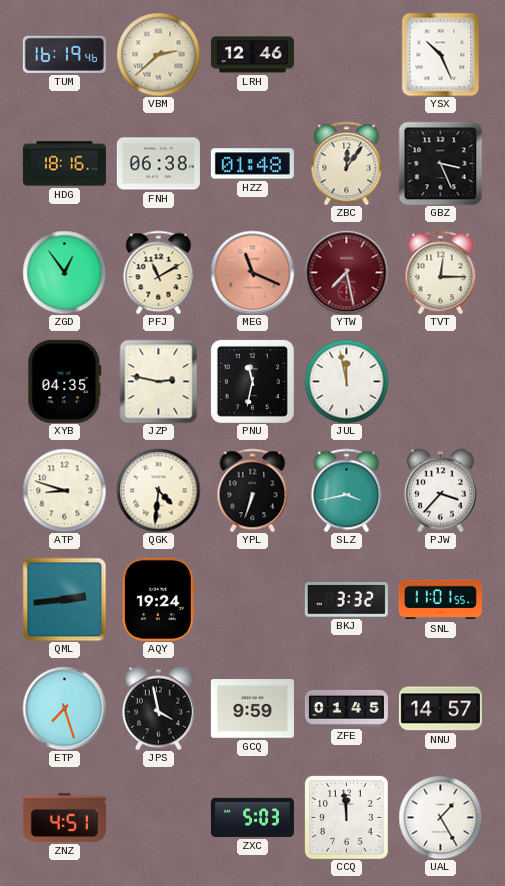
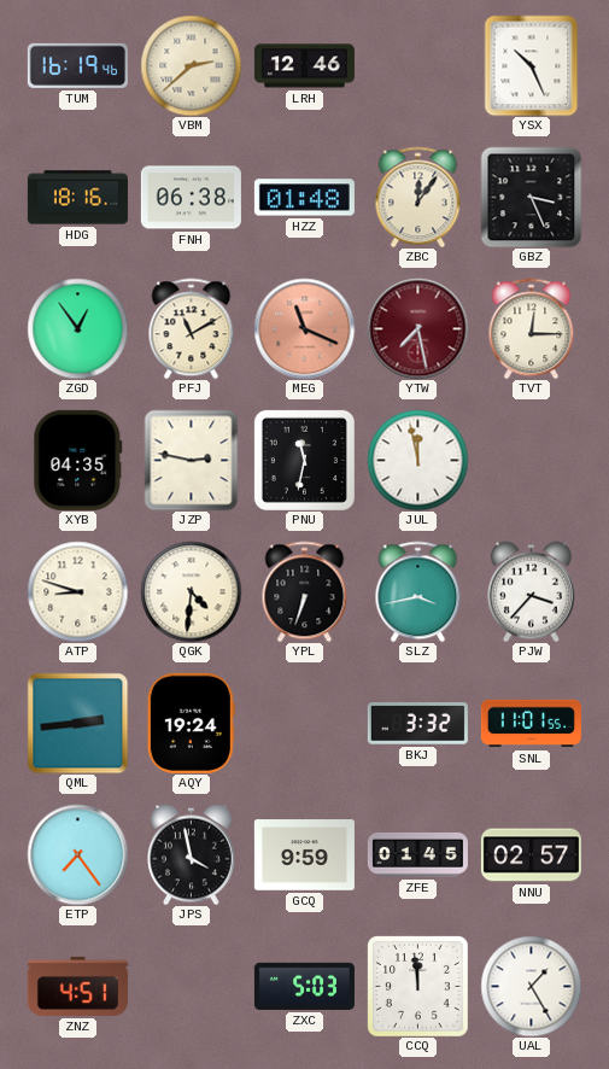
ETP: 7:27 -> 7:24 (77, 854)
NNU: 14:57 -> 02:57 (531, 855)
